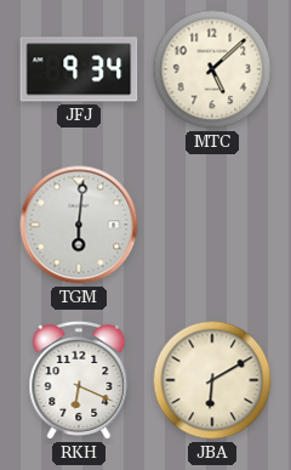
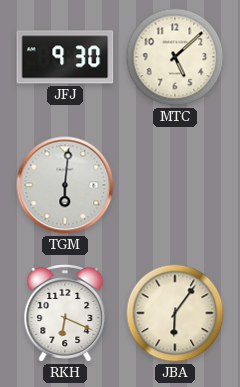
JFJ: 9:34 -> 9:30 (65, 57)
JBA: 6:10 -> 6:06 (175, 313)
